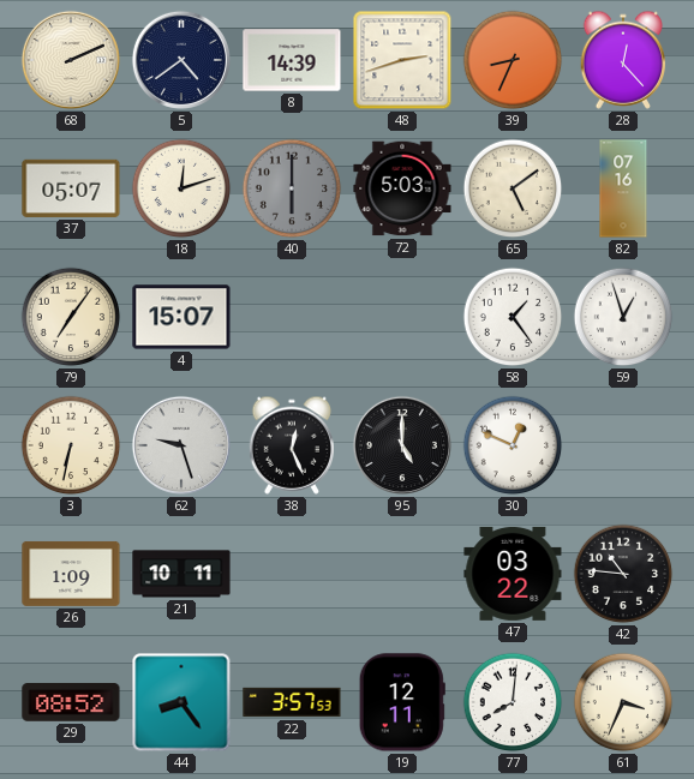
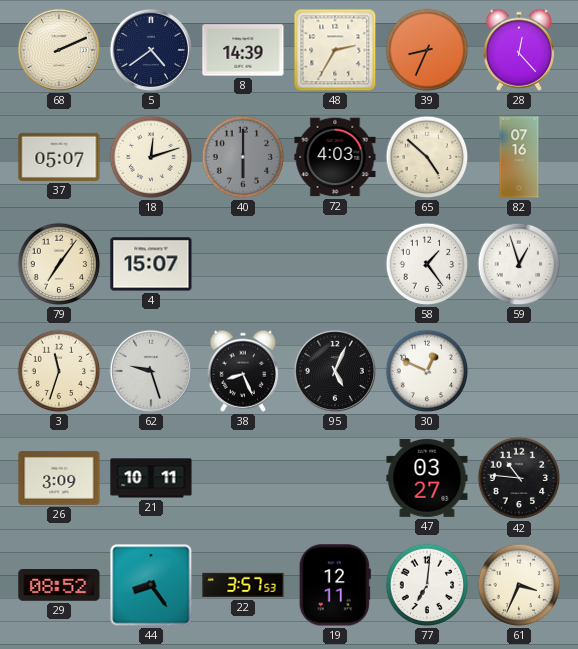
48: 2:42 -> 2:35 (335, 50)
72: 5:03 -> 4:03 (335, 157)
65: 5:09 -> 4:52 (427, 157)
3: 6:32 -> 11:33 (59, 371)
38: 12:26 -> 8:26 (243, 371)
95: 5:00 -> 5:04 (335, 371)
26: 1:09 -> 3:09 (59, 478)
47: 03:22 -> 03:27 (427, 478)
77: 8:01 -> 7:01 (427, 585)
